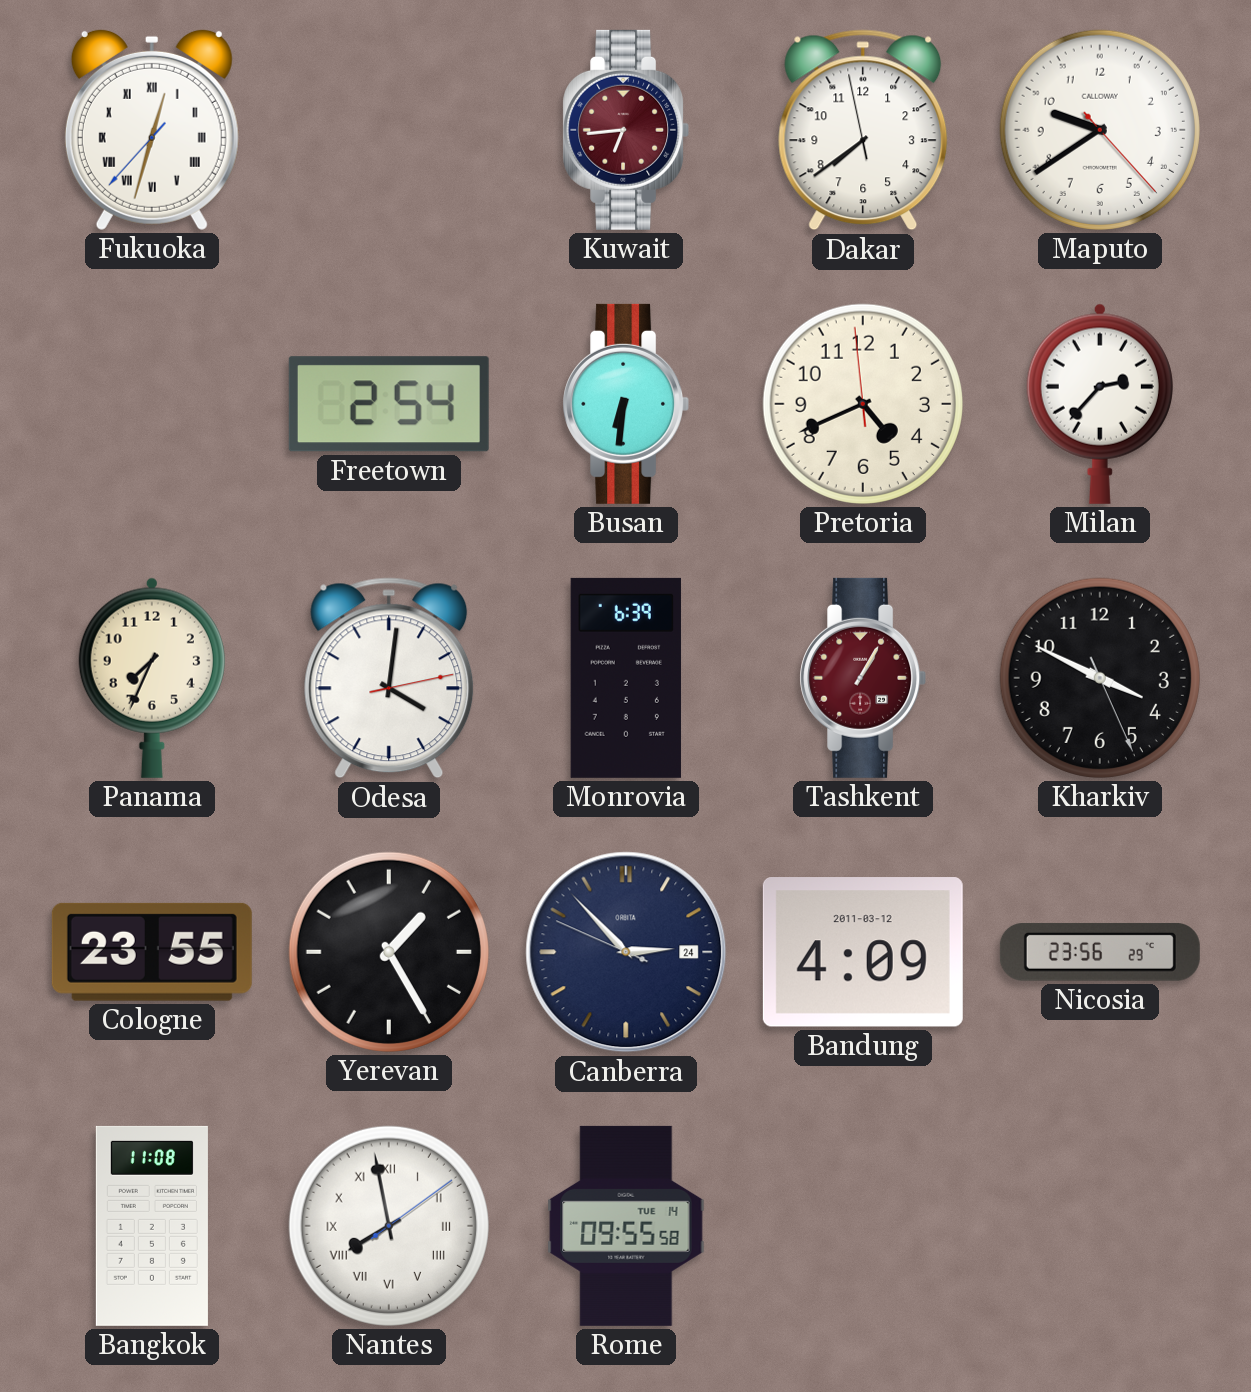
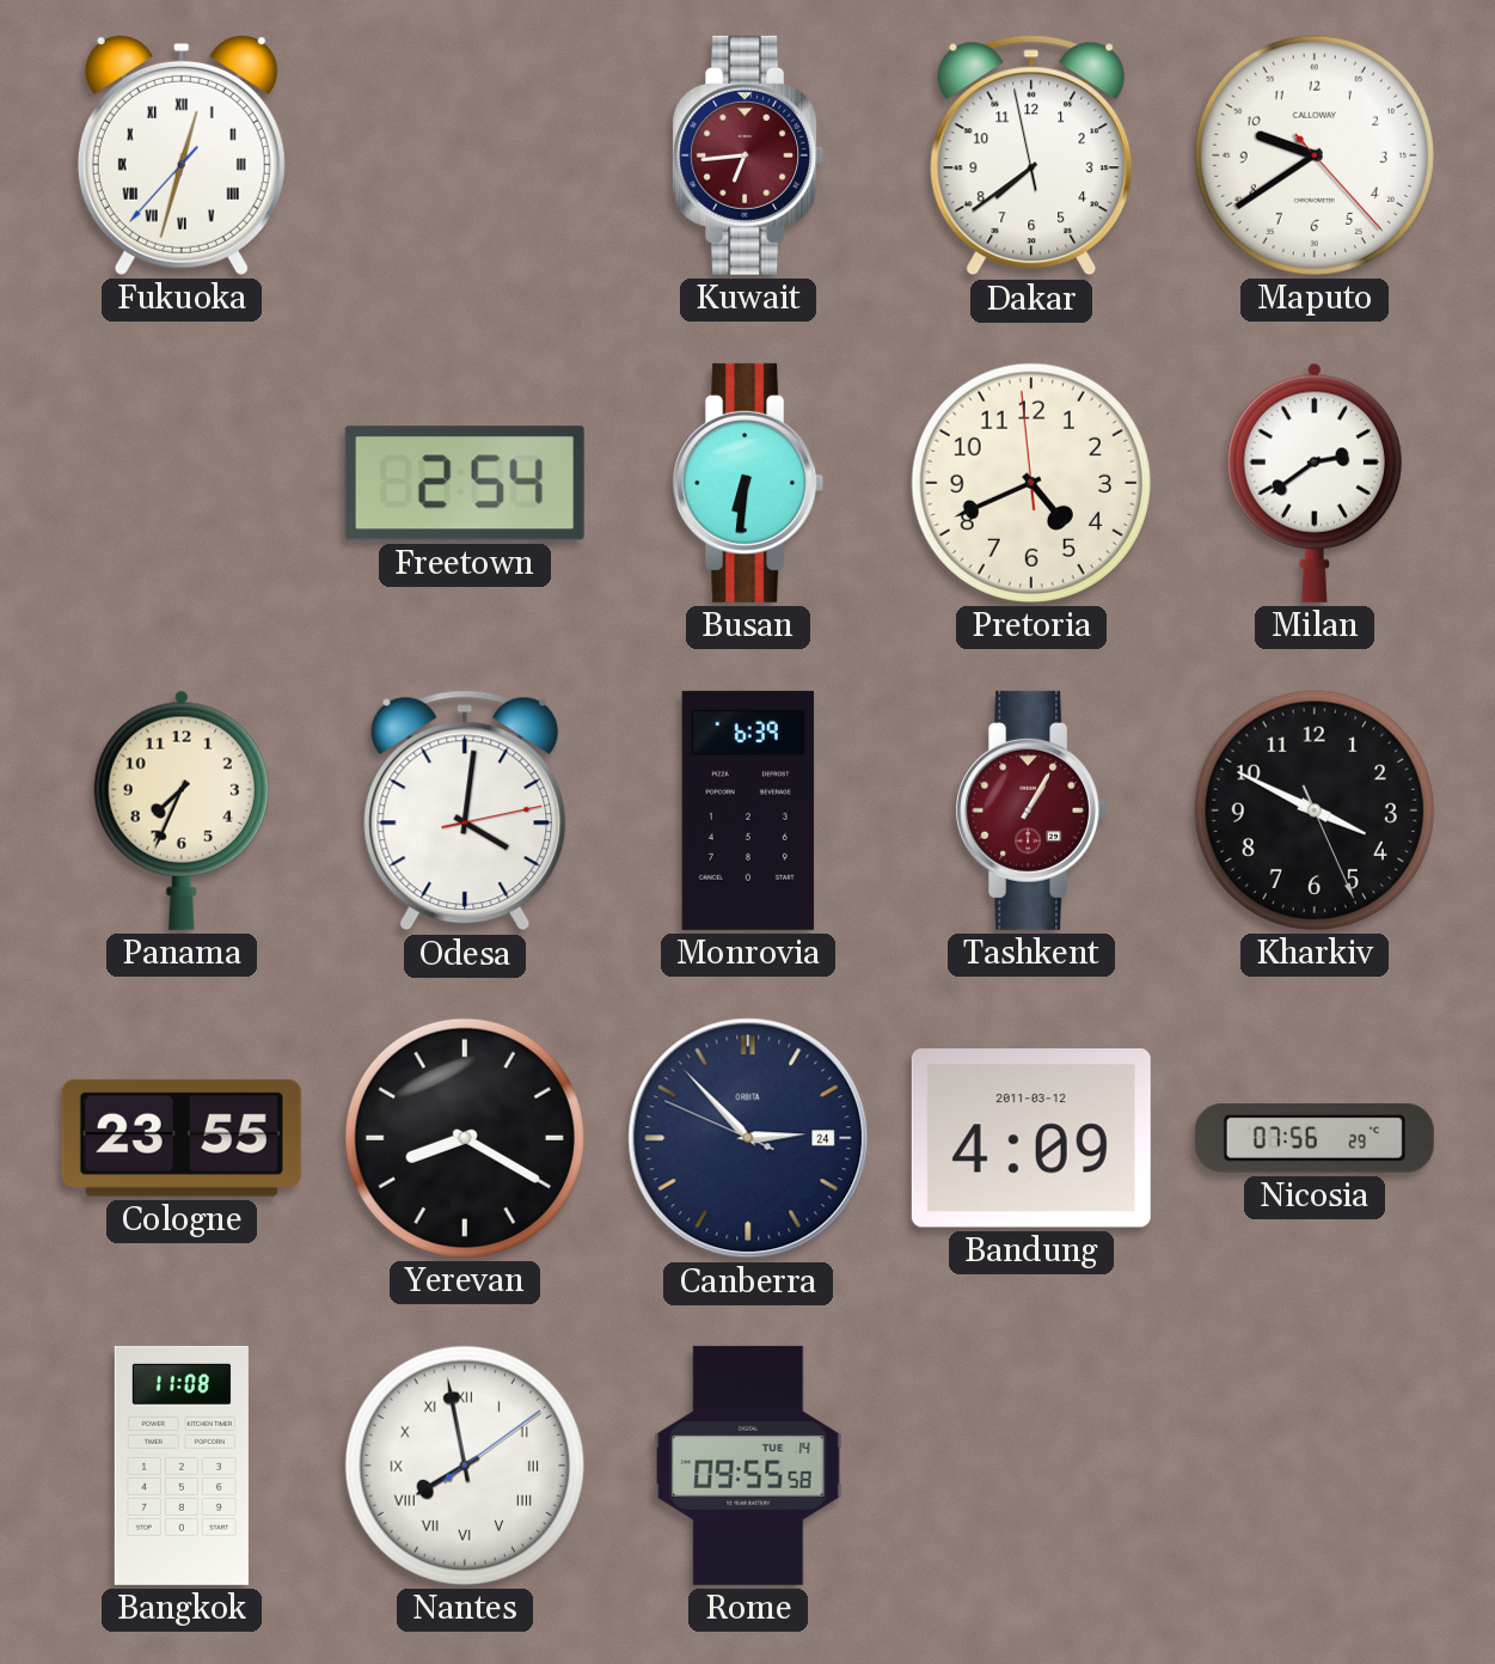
Milan: 2:37 -> 2:39 (1315, 483)
Yerevan: 1:25 -> 8:20 (465, 1138)
Nicosia: 23:56 -> 07:56 (1315, 1138)
